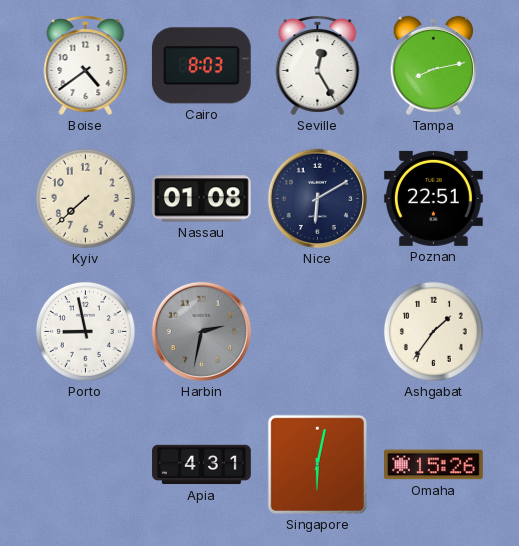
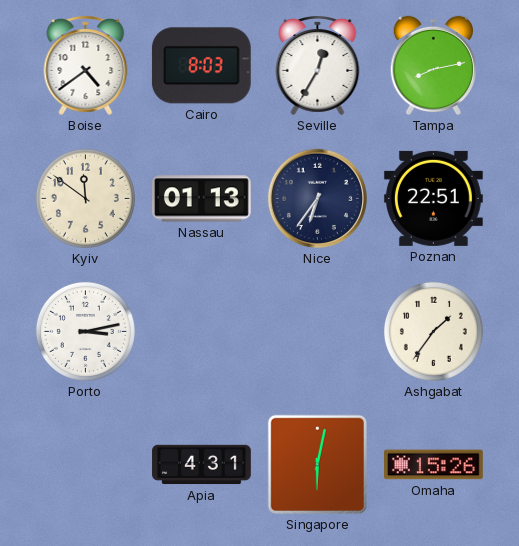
Seville: 12:25 -> 12:35 (318, 66)
Kyiv: 7:38 -> 11:51 (85, 198)
Nassau: 01:08 -> 01:13 (202, 199)
Nice: 6:10 -> 6:36 (317, 198)
Porto: 8:58 -> 3:13 (85, 331)
Harbin: 2:32 -> none (201, 331)
